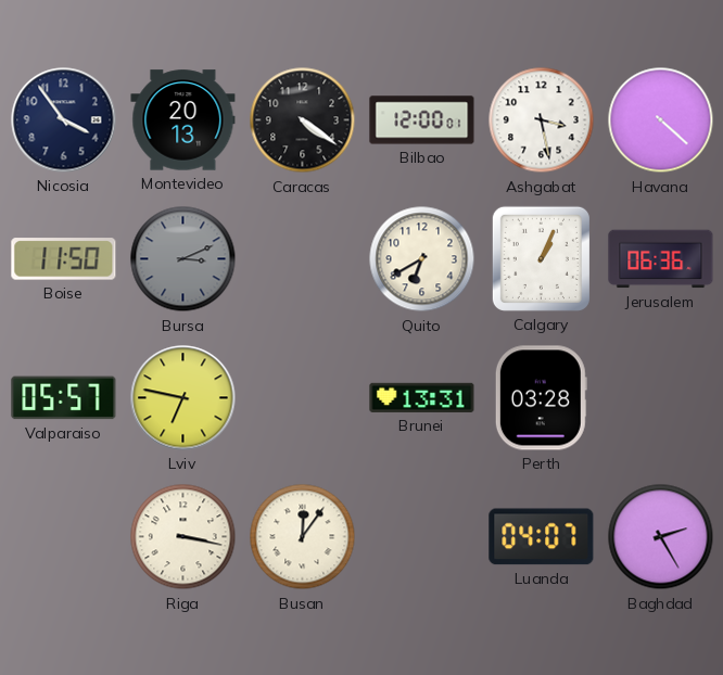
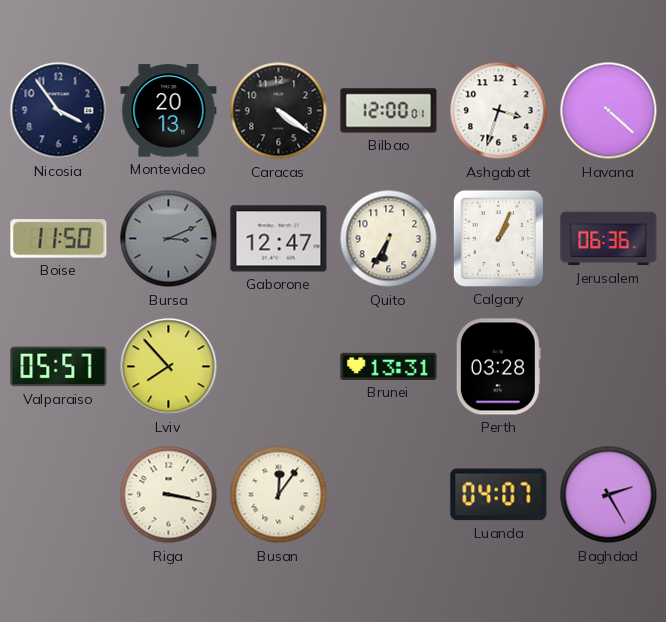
Ashgabat: 3:28 -> 3:33 (499, 111)
Gaborone: none -> 12:47 (279, 239)
Quito: 6:40 -> 6:35 (389, 239)
Lviv: 6:47 -> 7:53 (169, 367)
